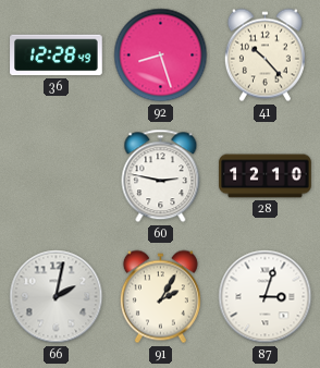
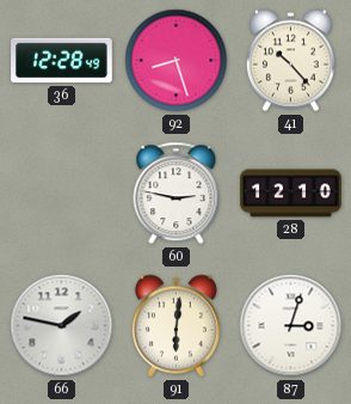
66: 2:02 -> 1:47 (62, 326)
91: 2:05 -> 6:01 (176, 326)
